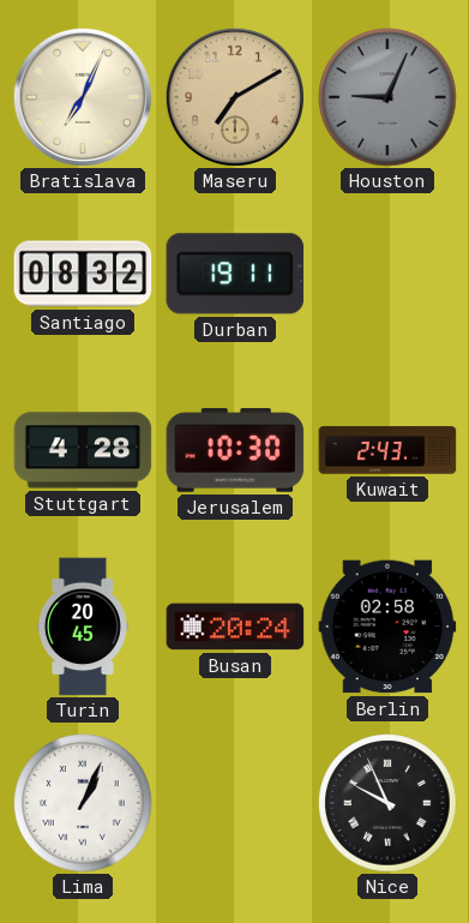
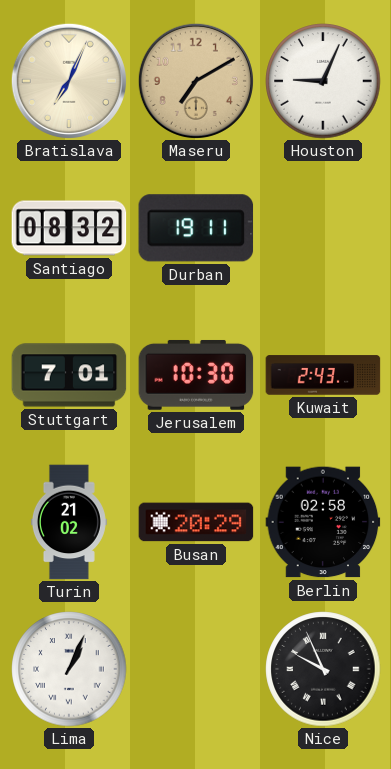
Houston dial: grey -> white (323, 81)
Stuttgart: 4:28 -> 7:01 (69, 375)
Turin: 20:45 -> 21:02 (69, 522)
Busan: 20:24 -> 20:29 (196, 522)
